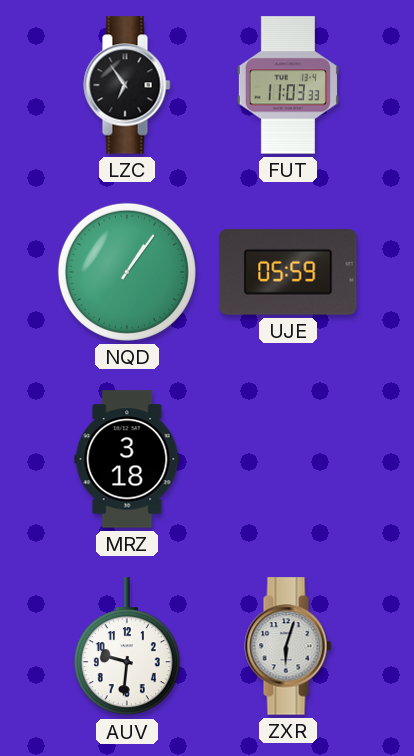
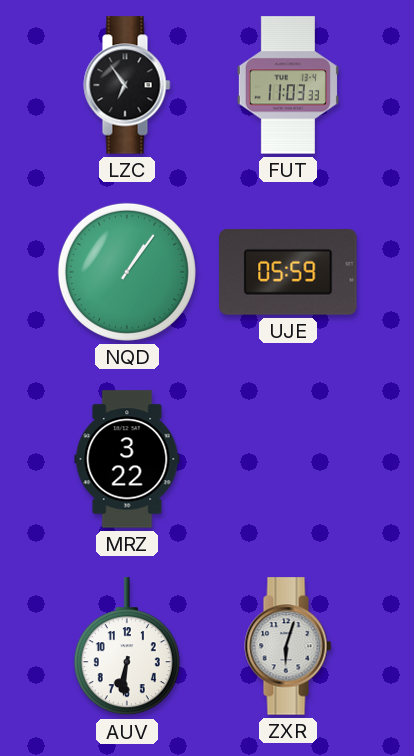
MRZ: 3:18 -> 3:22 (127, 459)
AUV: 9:31 -> 6:31 (127, 647)
